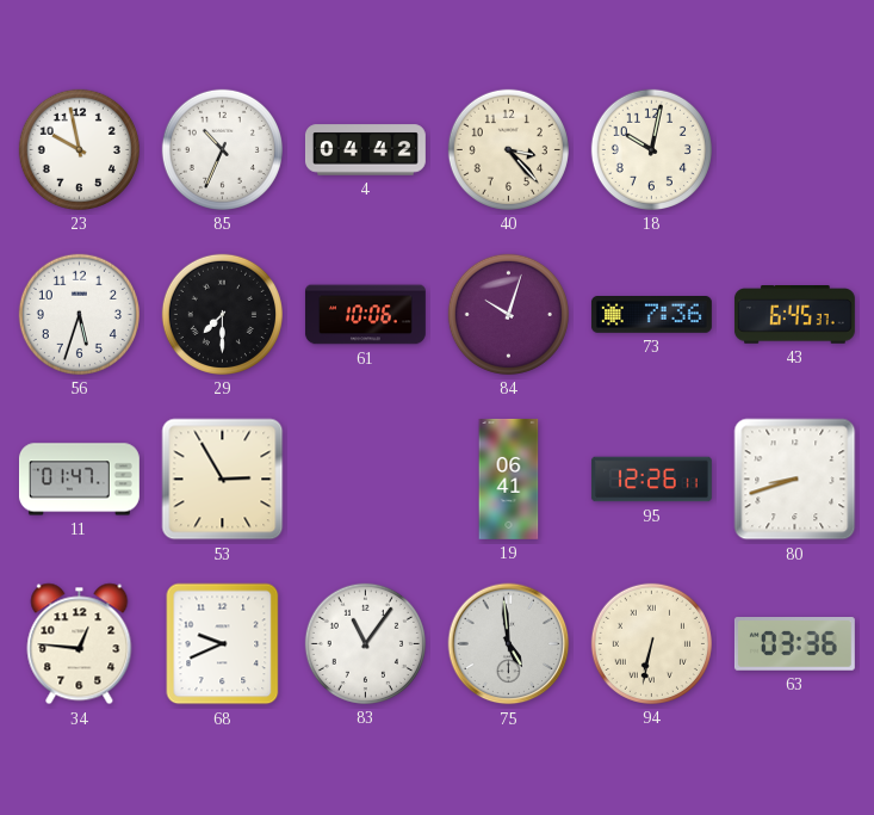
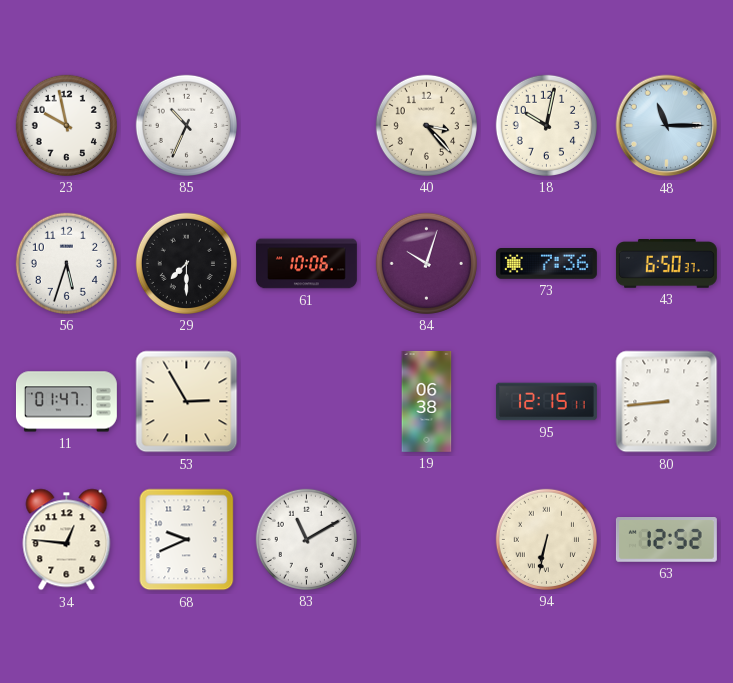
4: 04:42 -> none (365, 150)
48: none -> 11:15 (667, 126)
43: 6:45 -> 6:50 (666, 264)
19: 06:41 -> 06:38 (427, 401)
95: 12:26 -> 12:15 (546, 402)
80: 8:42 -> 8:44 (667, 402)
83: 11:06 -> 11:10 (306, 539)
75: 4:59 -> none (509, 644)
63: 03:36 -> 12:52 (666, 540)
